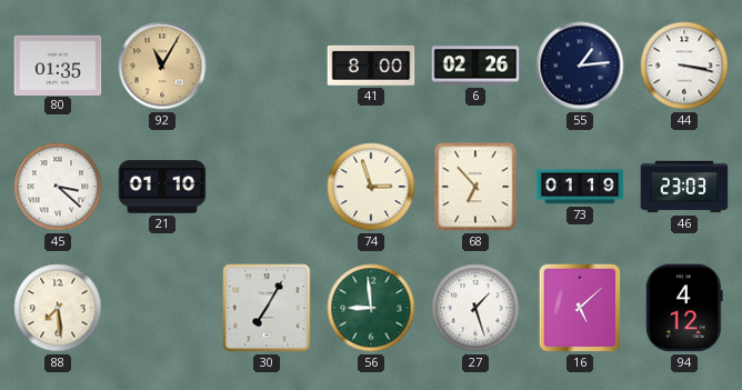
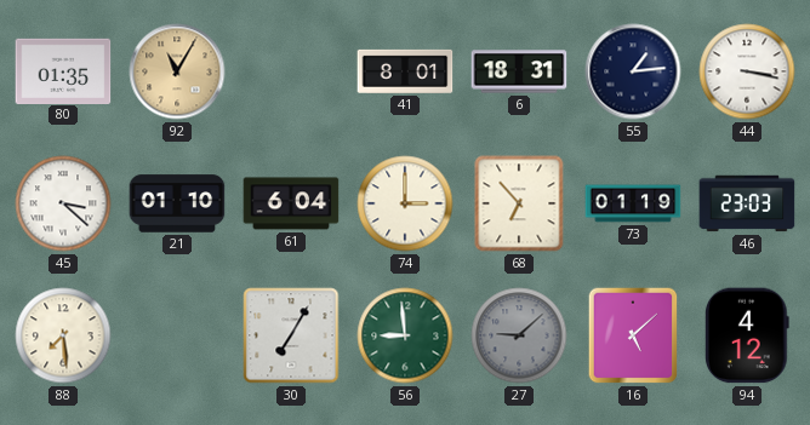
41: 8:00 -> 8:01 (405, 71)
6: 02:26 -> 18:31 (519, 71)
61: none -> 6:04 (291, 203)
74: 2:57 -> 3:00 (405, 203)
27: 1:27 -> 9:08 (519, 335)
27 dial: white -> grey (519, 335)
